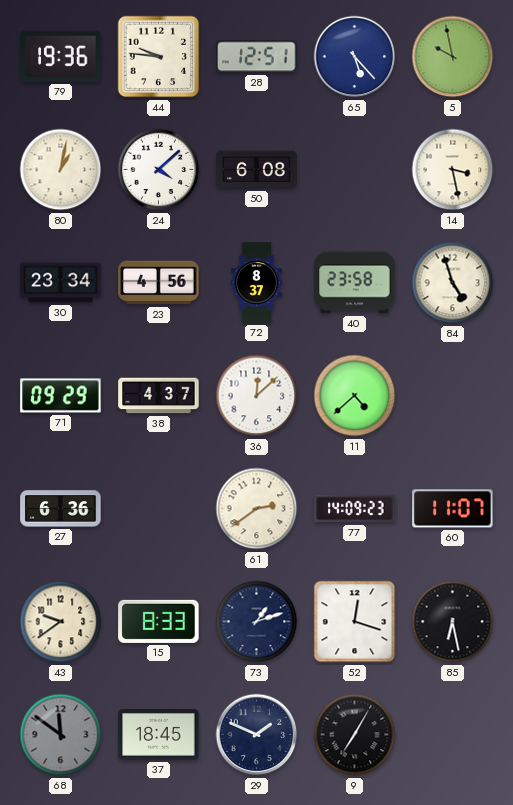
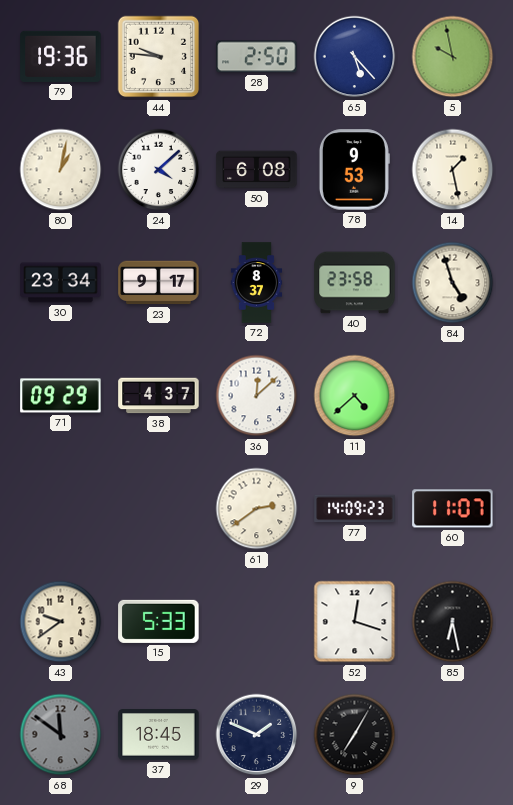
28: 12:51 -> 2:50 (257, 57)
78: none -> 9:53 (354, 170)
14: 3:28 -> 1:28 (453, 170)
23: 4:56 -> 9:17 (159, 283)
27: 6:36 -> none (61, 509)
15: 8:33 -> 5:33 (159, 621)
73: 1:12 -> none (257, 622)
